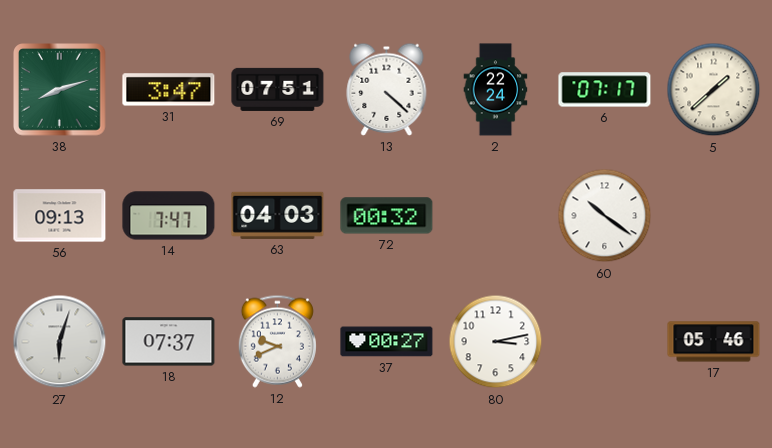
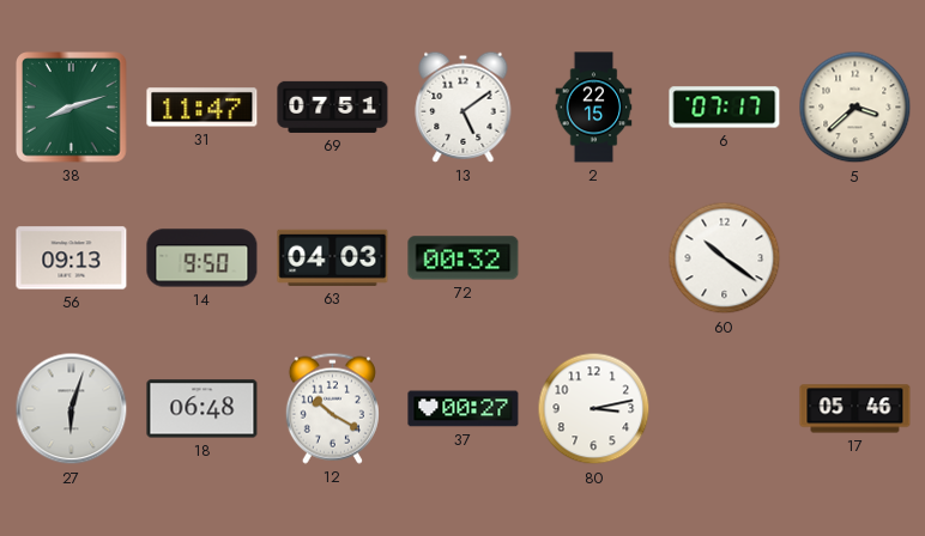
31: 3:47 -> 11:47 (202, 108)
13: 4:22 -> 5:09 (464, 106)
2: 22:24 -> 22:15 (594, 108)
5: 1:38 -> 3:38 (856, 108)
14: 7:47 -> 9:50 (202, 258)
18: 07:37 -> 06:48 (202, 409)
12: 9:41 -> 10:20 (332, 408)
